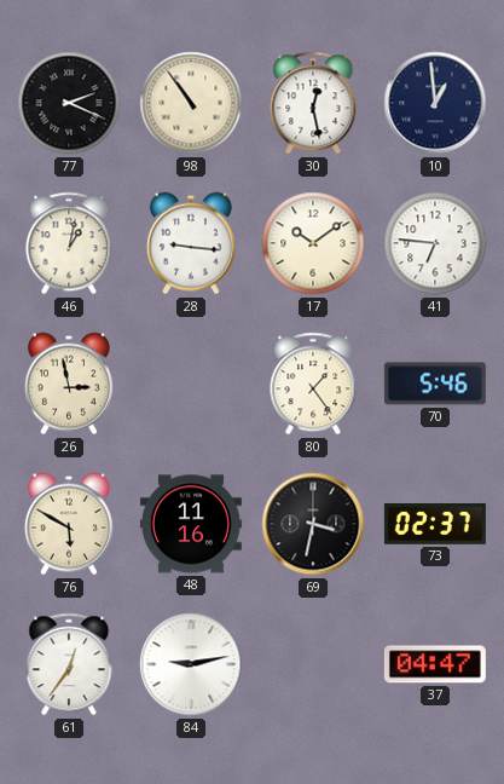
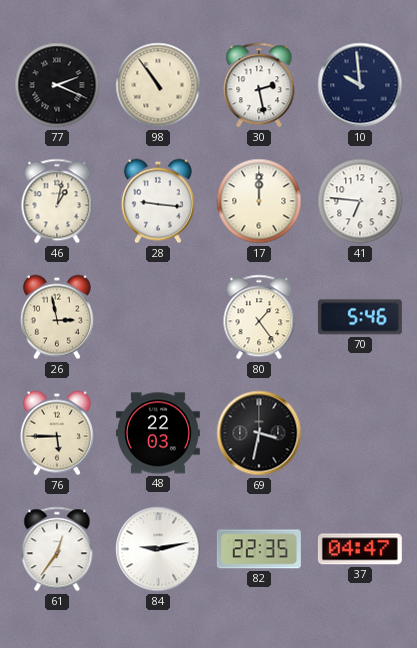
30: 12:28 -> 2:28 (259, 85)
10: 12:59 -> 9:59 (360, 85)
17: 10:09 -> 12:00 (259, 201)
76: 5:50 -> 5:45 (57, 433)
48: 11:16 -> 22:03 (158, 433)
73: 02:37 -> none (435, 524)
82: none -> 22:35 (259, 549)
